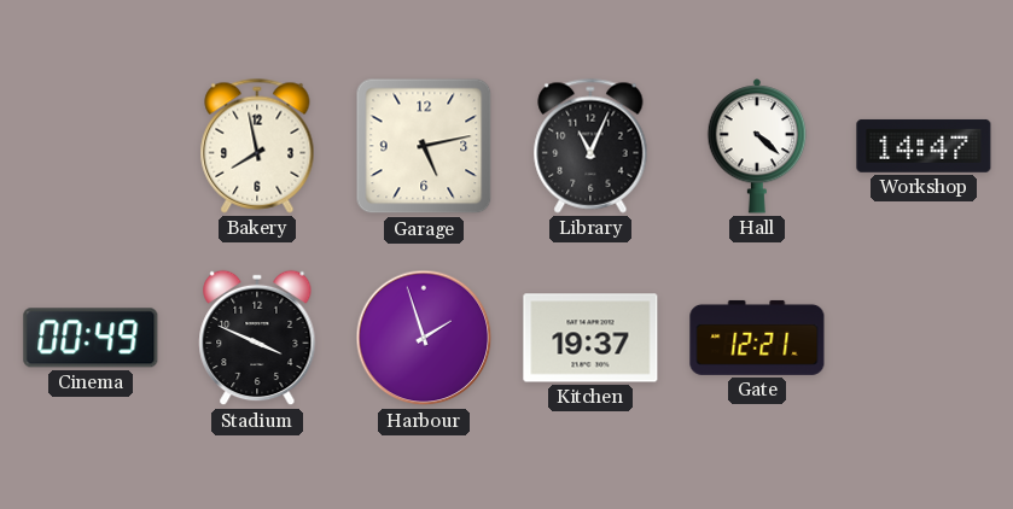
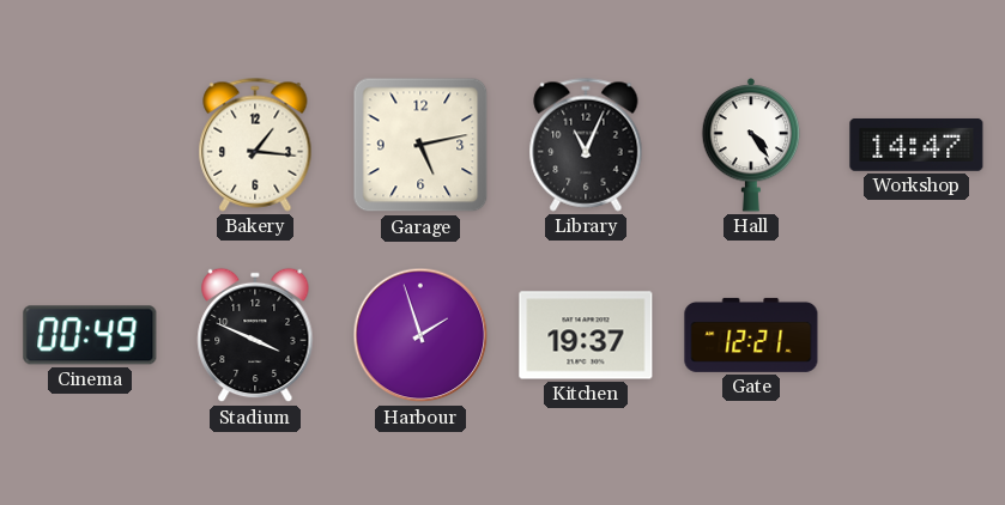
Bakery: 7:58 -> 1:16 (255, 145)
Hall: 4:22 -> 4:24 (751, 145)
